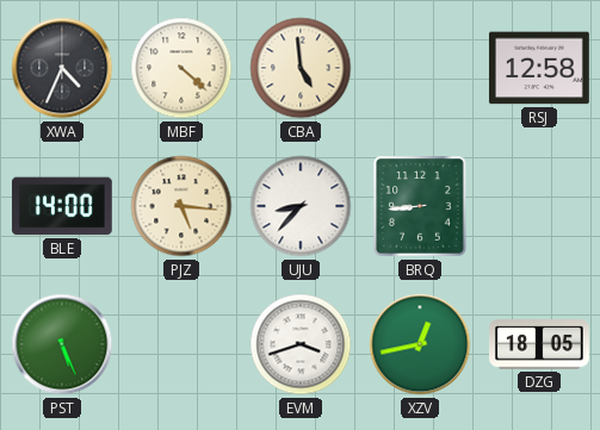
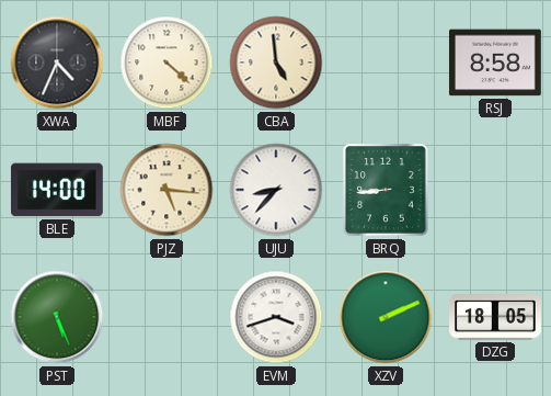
RSJ: 12:58 -> 8:58 (495, 63)
XZV: 12:43 -> 2:11 (386, 317)
